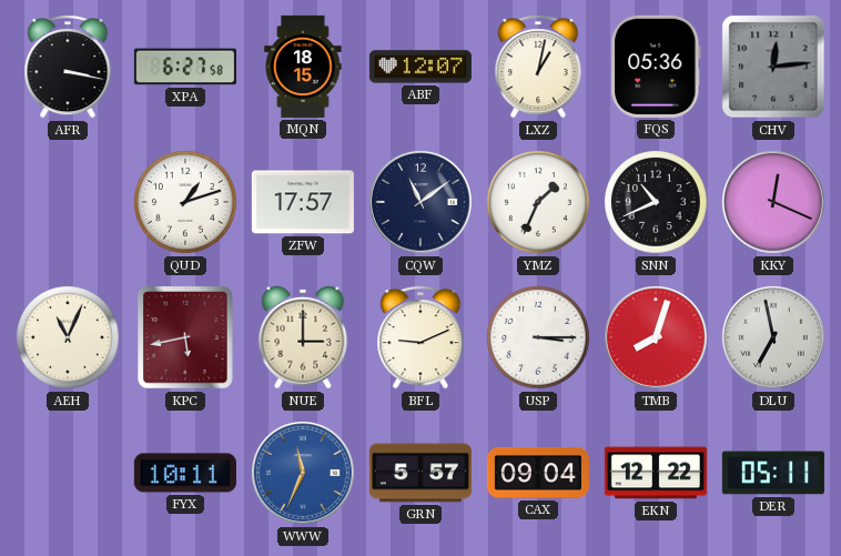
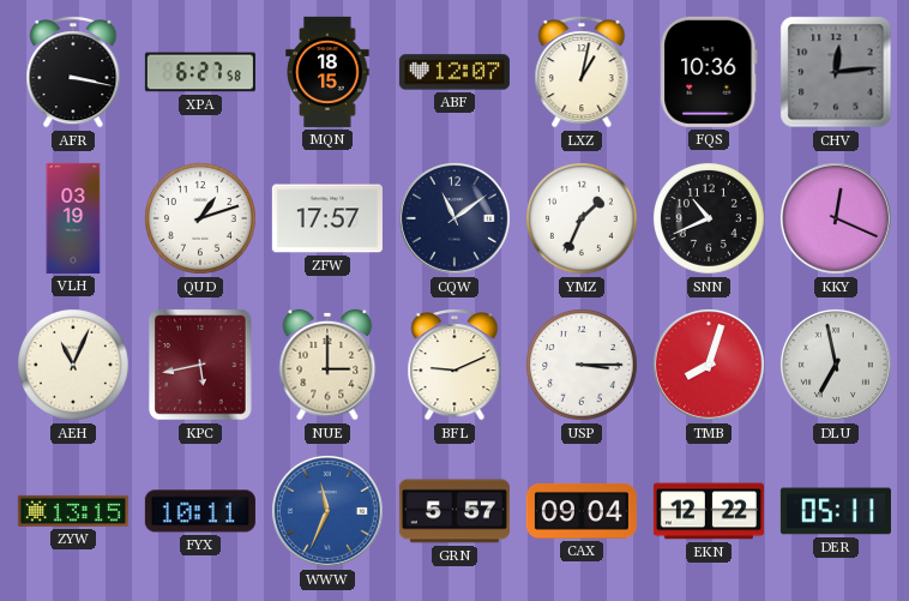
FQS: 05:36 -> 10:36 (709, 72)
VLH: none -> 03:19 (73, 218)
ZYW: none -> 13:15 (73, 511)
